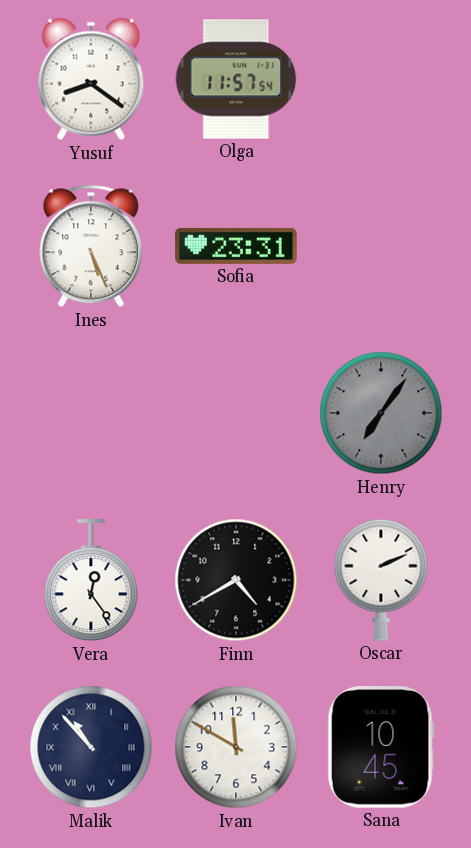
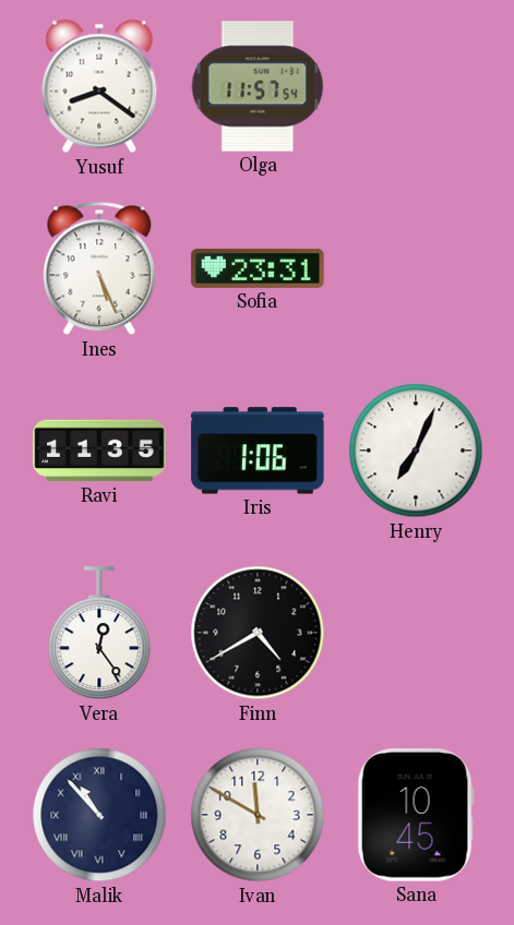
Ravi: none -> 11:35 (99, 451)
Iris: none -> 1:06 (258, 451)
Henry: 7:06 -> 7:04 (416, 451)
Henry dial: grey -> white (416, 451)
Oscar: 2:11 -> none (381, 580)
